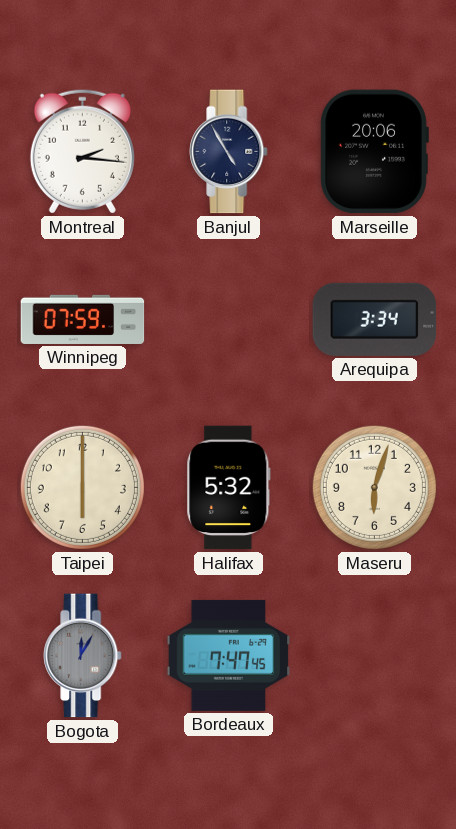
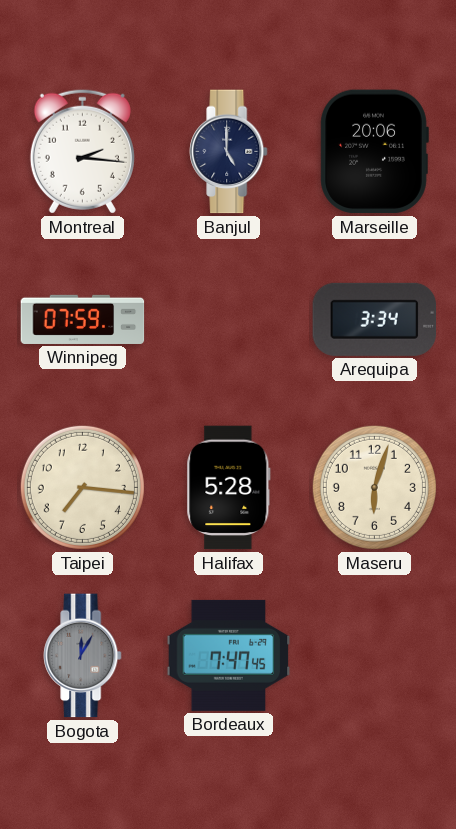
Banjul: 4:55 -> 5:00 (229, 152)
Taipei: 6:00 -> 7:16 (82, 487)
Halifax: 5:32 -> 5:28 (229, 488)
